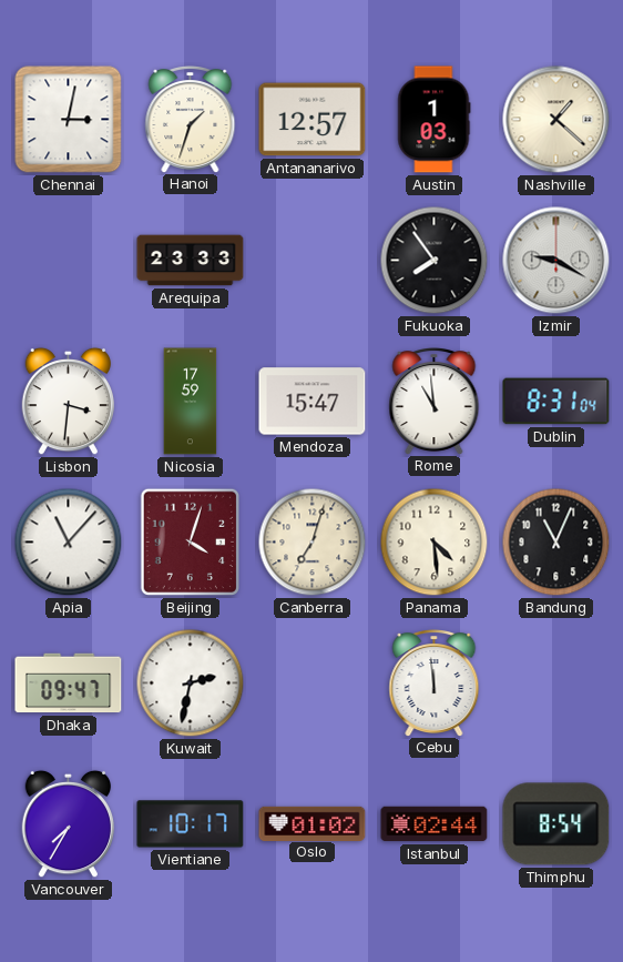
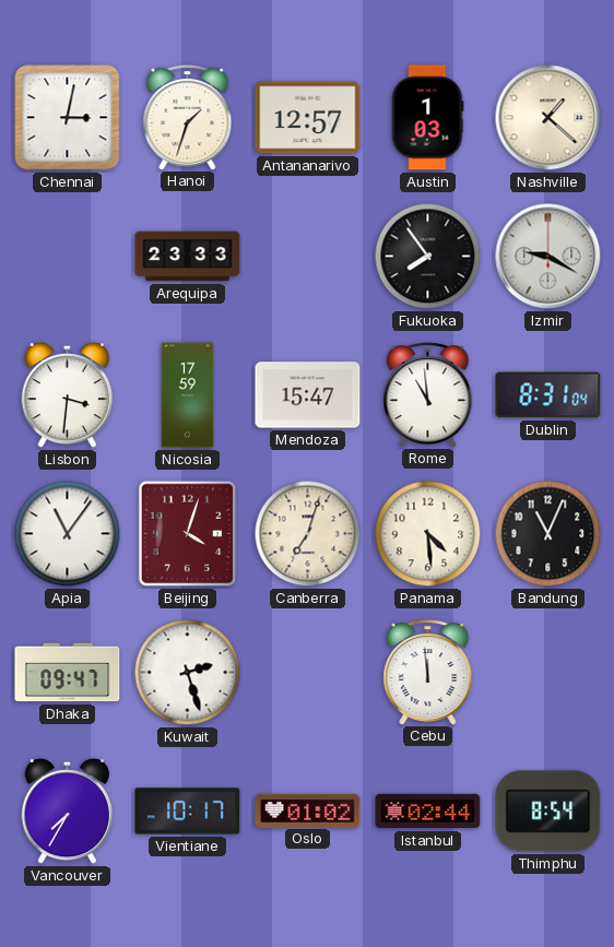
Apia: 11:07 -> 11:06 (68, 534)
Kuwait: 2:32 -> 2:27 (188, 673)
